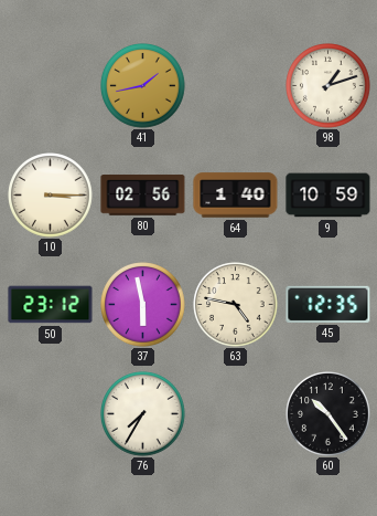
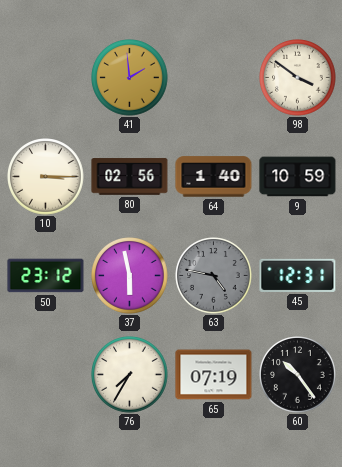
41: 1:43 -> 1:59 (130, 78)
98: 1:12 -> 3:51 (298, 78)
63 dial: cream -> grey (214, 276)
45: 12:35 -> 12:31 (298, 275)
65: none -> 07:19 (214, 375)
